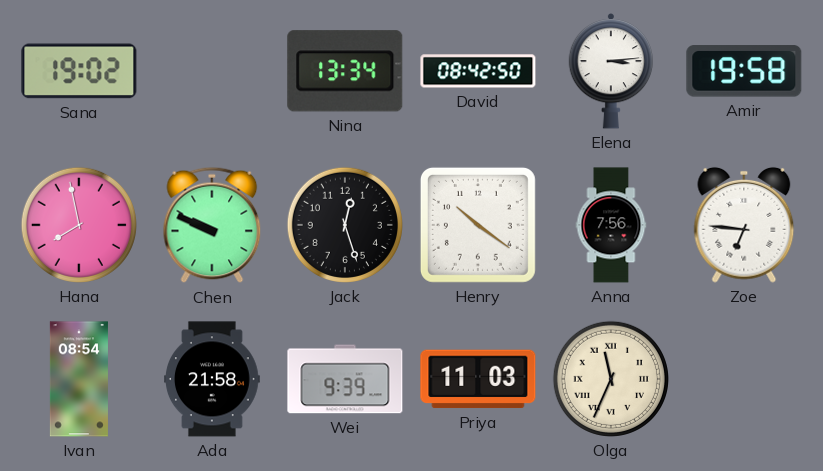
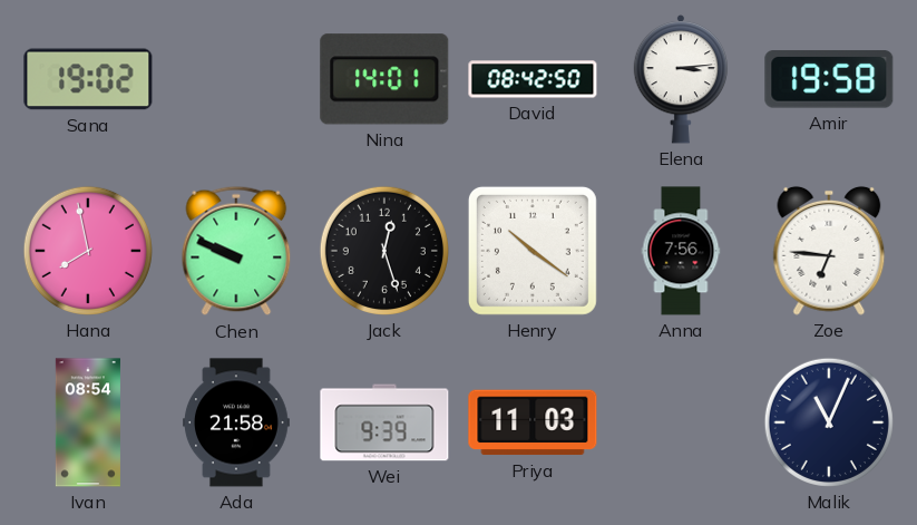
Nina: 13:34 -> 14:01 (384, 79)
Olga: 11:34 -> none (611, 379)
Malik: none -> 11:04 (829, 422)
